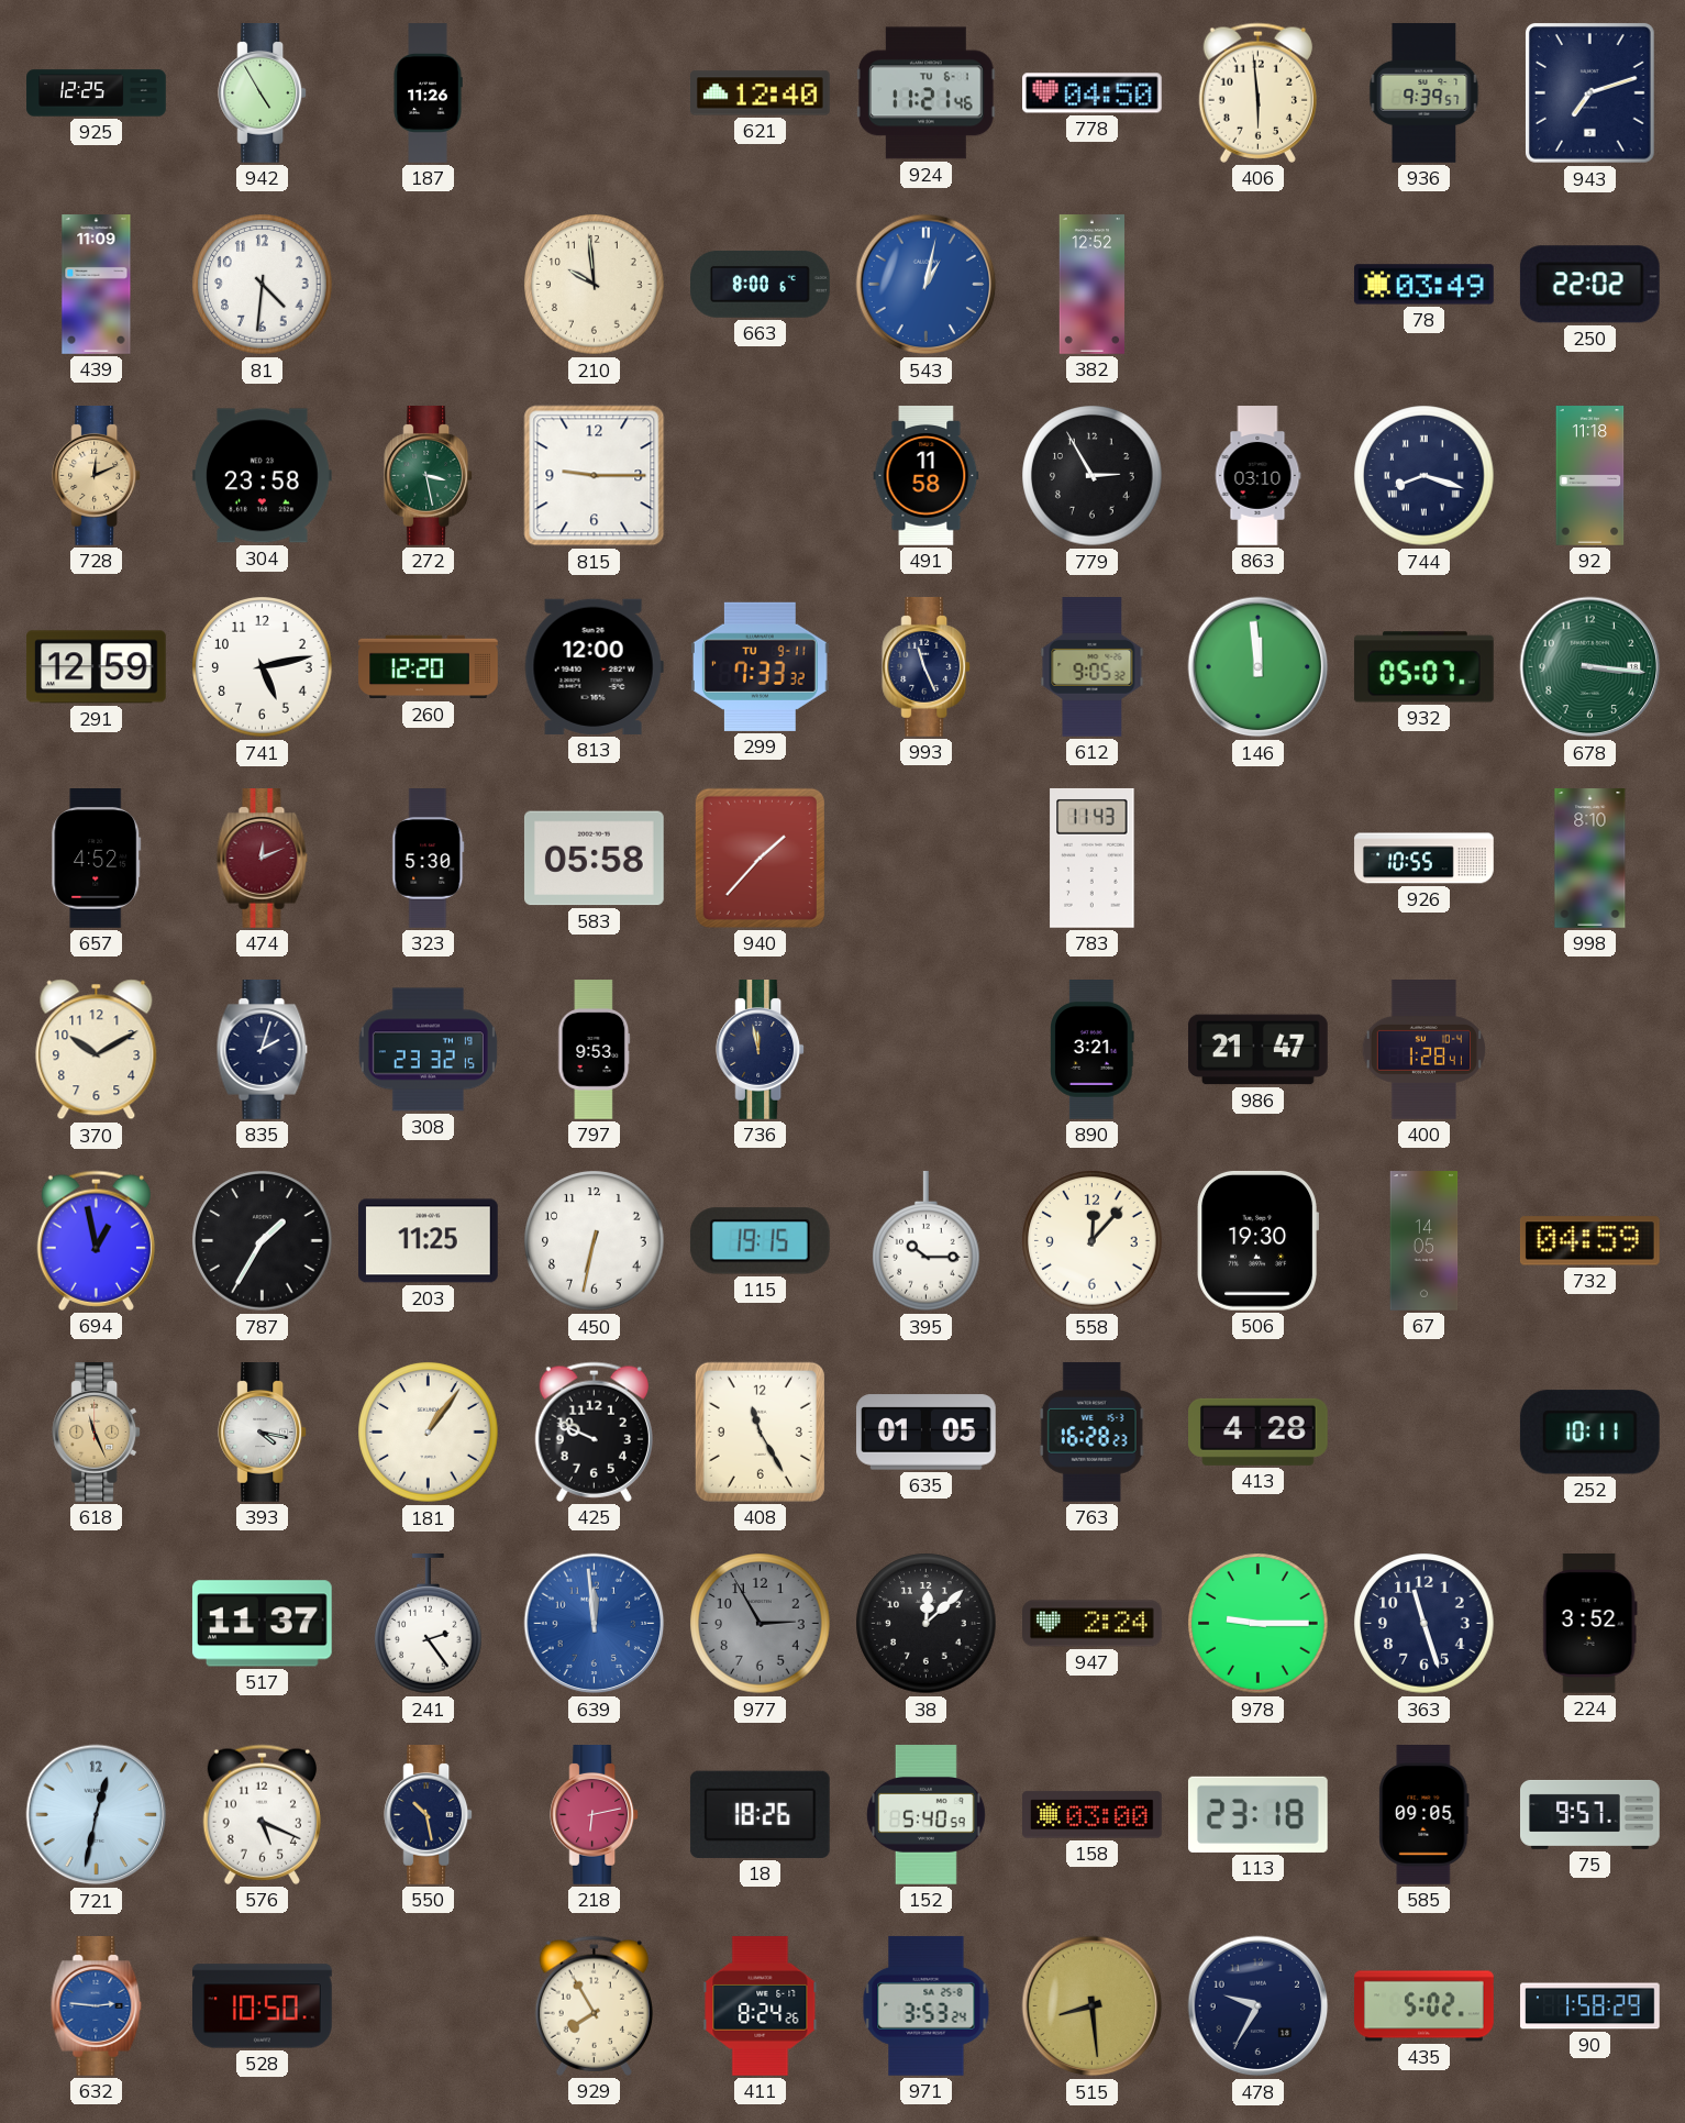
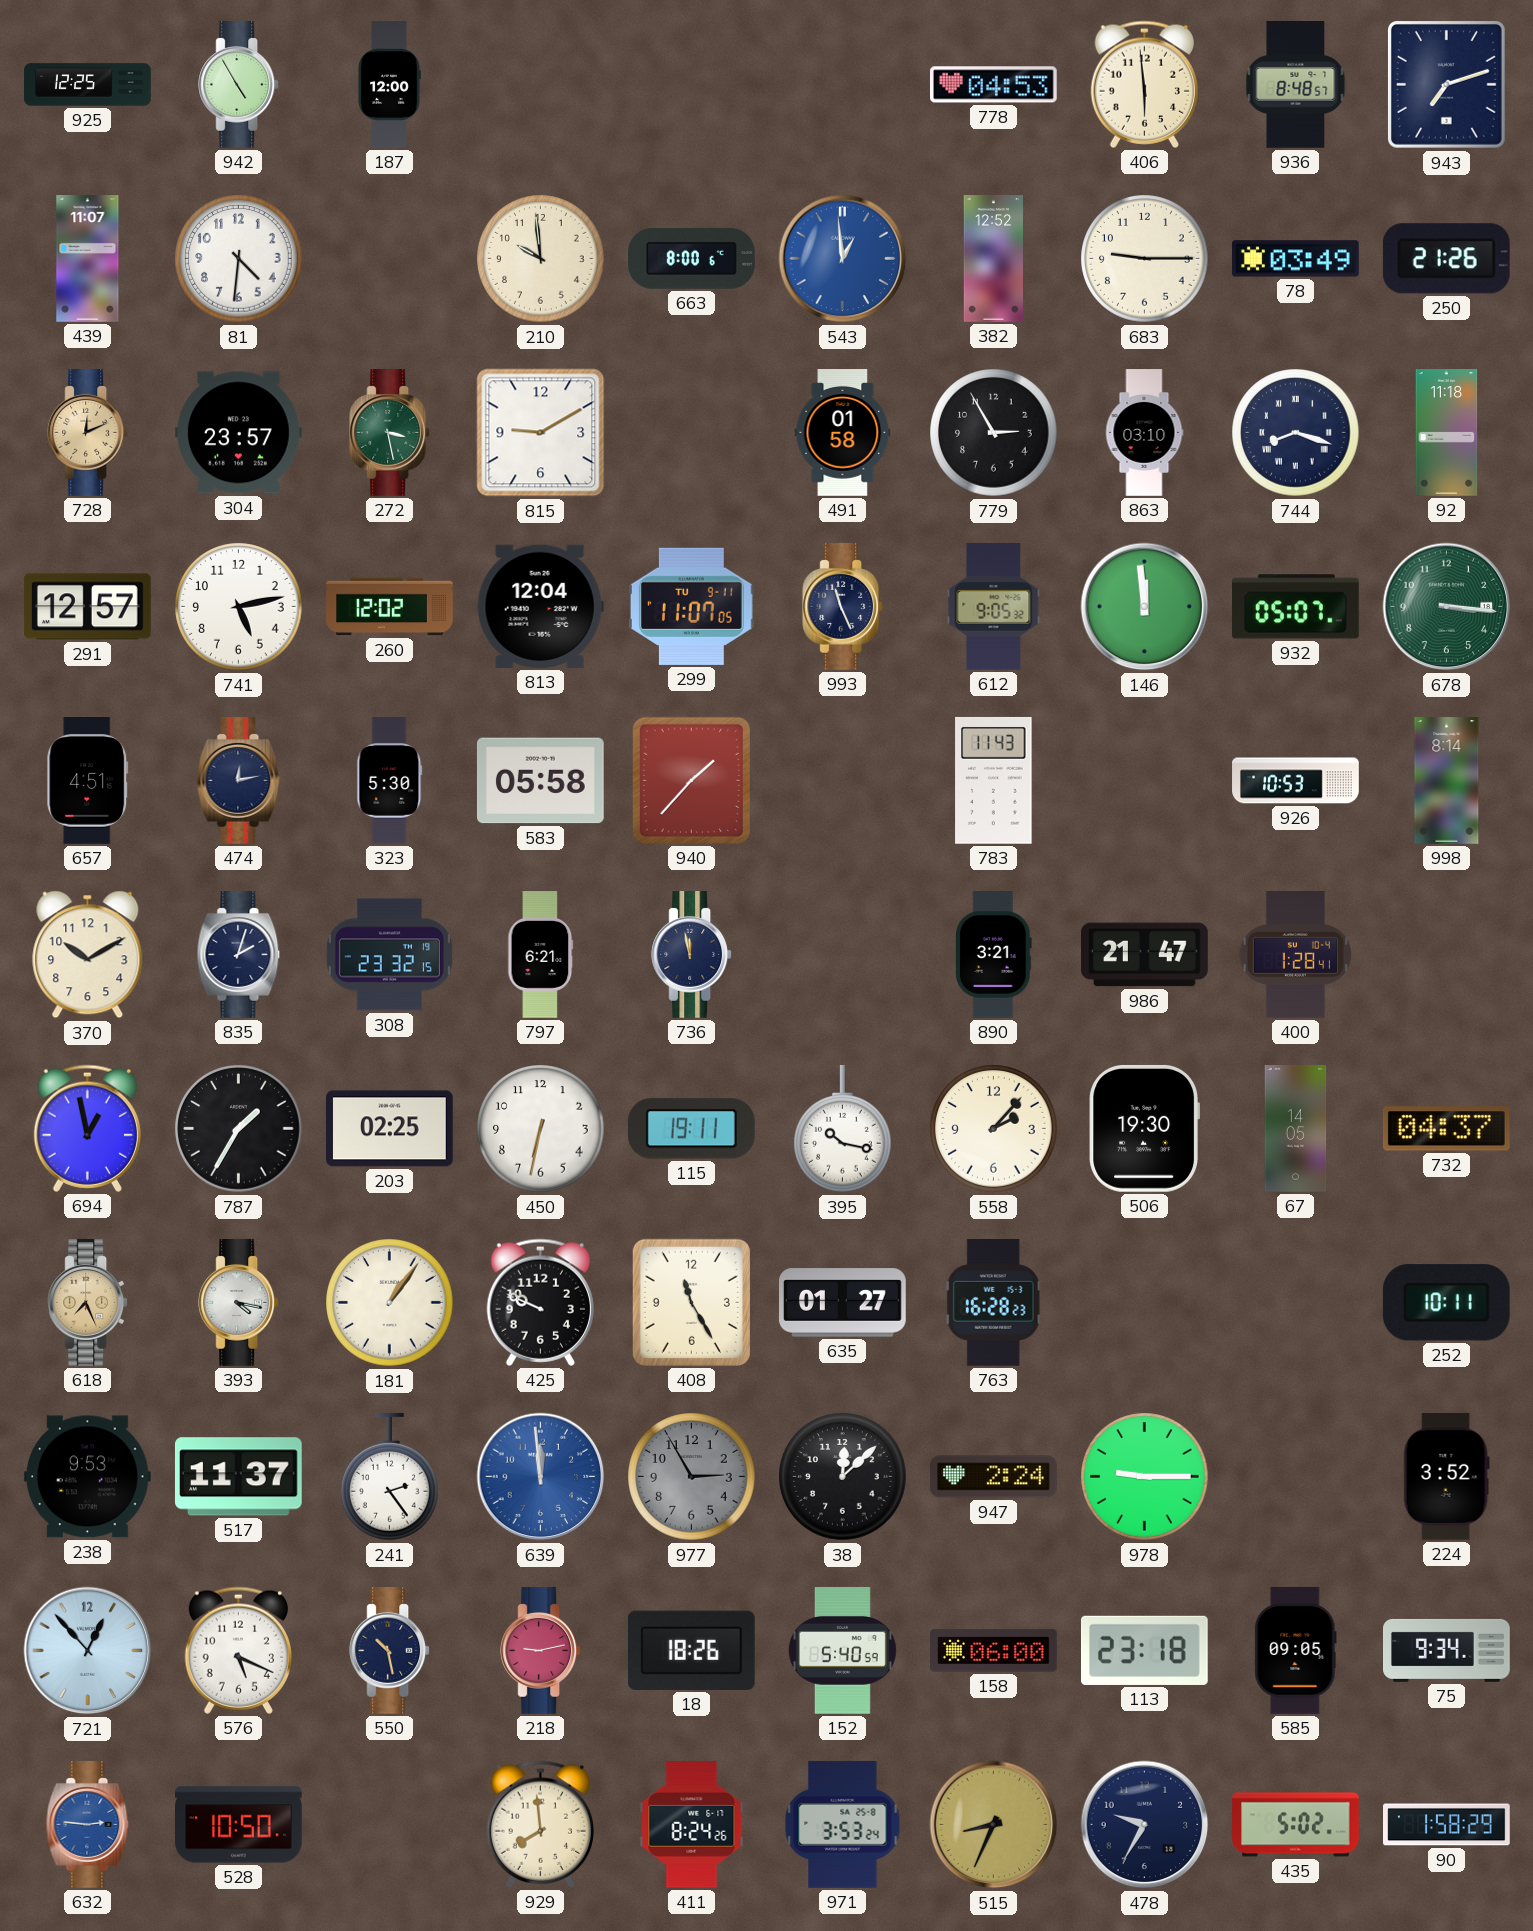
187: 11:26 -> 12:00 (389, 85)
621: 12:40 -> none (761, 93)
924: 11:21 -> none (925, 93)
778: 04:50 -> 04:53 (994, 85)
936: 9:39 -> 8:48 (1296, 85)
439: 11:09 -> 11:07 (88, 259)
543: 1:02 -> 12:59 (843, 259)
683: none -> 9:15 (1145, 259)
250: 22:02 -> 21:26 (1446, 259)
304: 23:58 -> 23:57 (238, 433)
815: 9:15 -> 9:10 (541, 433)
491: 11:58 -> 01:58 (843, 433)
291: 12:59 -> 12:57 (87, 607)
260: 12:20 -> 12:02 (390, 607)
813: 12:00 -> 12:04 (540, 606)
299: 7:33 -> 11:07 (691, 606)
657: 4:52 -> 4:51 (88, 781)
474: 12:11 -> 12:13 (239, 781)
474 dial: burgundy -> navy (239, 781)
926: 10:55 -> 10:53 (1296, 781)
998: 8:10 -> 8:14 (1447, 781)
797: 9:53 -> 6:21 (541, 955)
203: 11:25 -> 02:25 (390, 1129)
115: 19:15 -> 19:11 (691, 1129)
395: 10:15 -> 10:17 (843, 1130)
558: 12:07 -> 2:07 (994, 1129)
732: 04:59 -> 04:37 (1446, 1129)
618: 11:26 -> 7:26 (88, 1303)
635: 01:05 -> 01:27 (843, 1303)
413: 4:28 -> none (1259, 1431)
238: none -> 9:53 (87, 1477)
363: 11:27 -> none (1425, 1624)
721: 12:32 -> 12:53 (88, 1651)
218: 6:13 -> 9:13 (541, 1651)
158: 03:00 -> 06:00 (994, 1651)
75: 9:57 -> 9:34 (1447, 1650)
929: 7:55 -> 7:59 (540, 1824)
515: 8:29 -> 8:34 (994, 1825)
